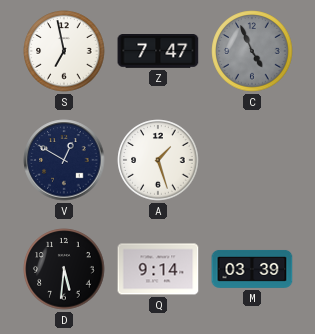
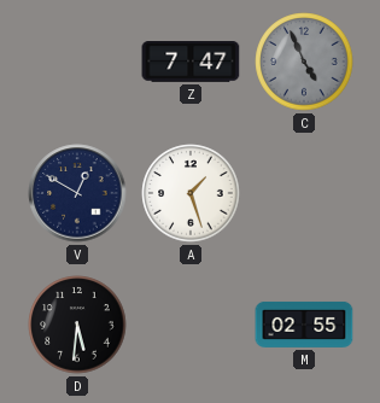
S: 6:58 -> none (64, 51)
Q: 9:14 -> none (158, 269)
M: 03:39 -> 02:55 (304, 325)
